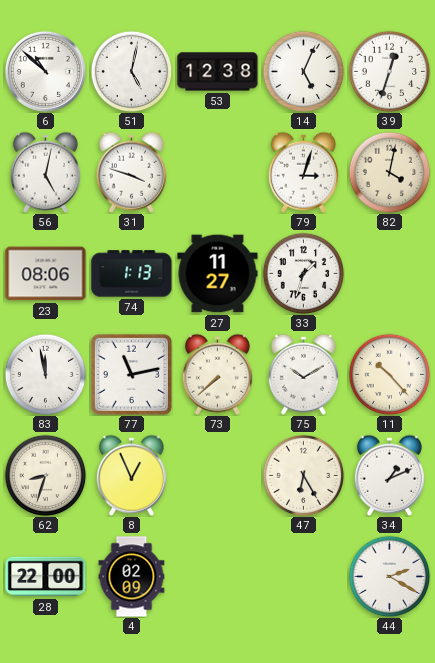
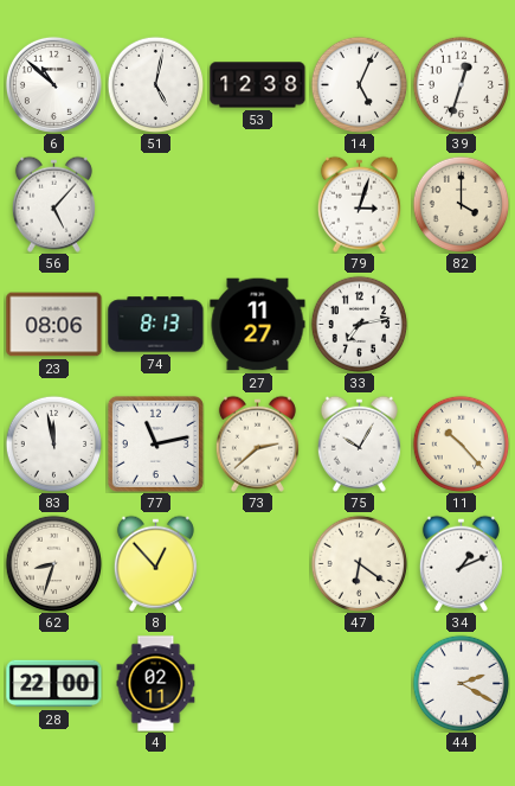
56: 5:02 -> 5:07 (53, 204)
31: 3:48 -> none (131, 172)
82: 4:02 -> 4:00 (461, 204)
74: 1:13 -> 8:13 (156, 325)
33: 1:33 -> 7:13 (359, 324)
73: 7:38 -> 2:38 (257, 443)
75: 10:10 -> 10:05 (359, 443)
8: 12:56 -> 12:53 (155, 563)
47: 6:25 -> 6:21 (359, 563)
4: 02:09 -> 02:11 (156, 684)
